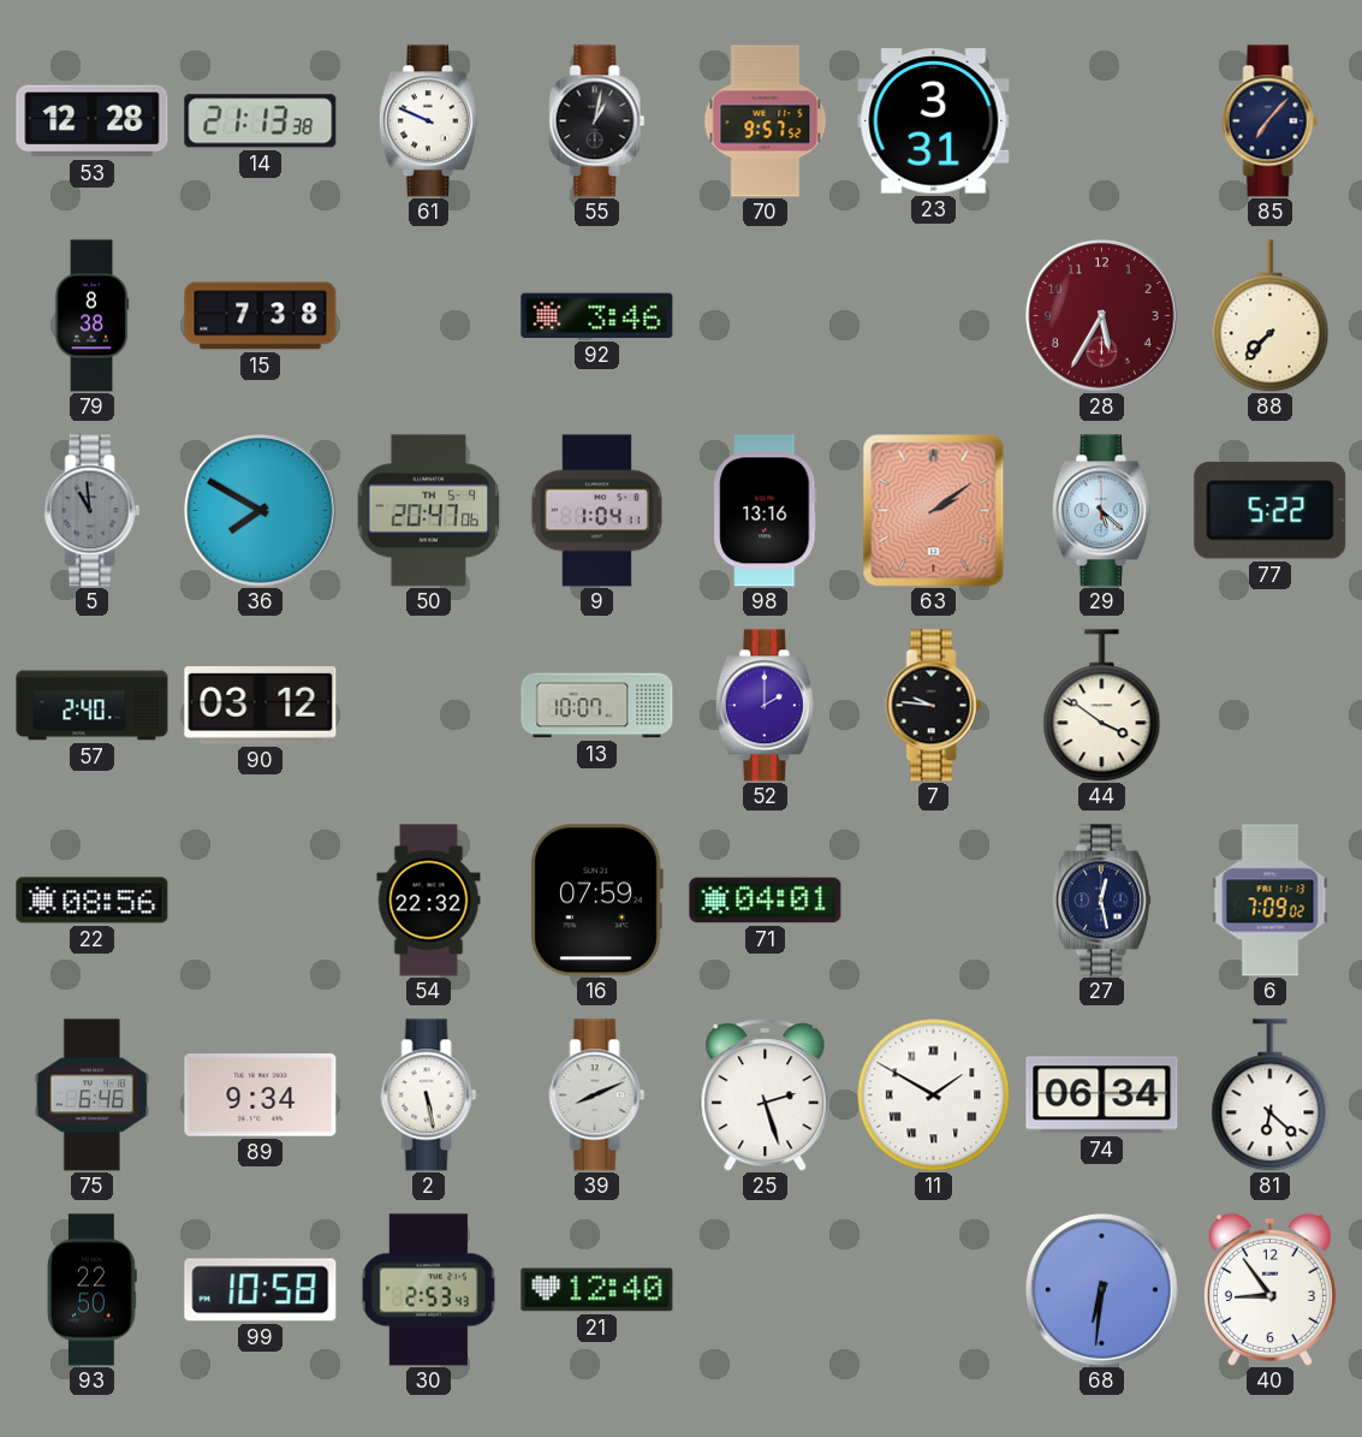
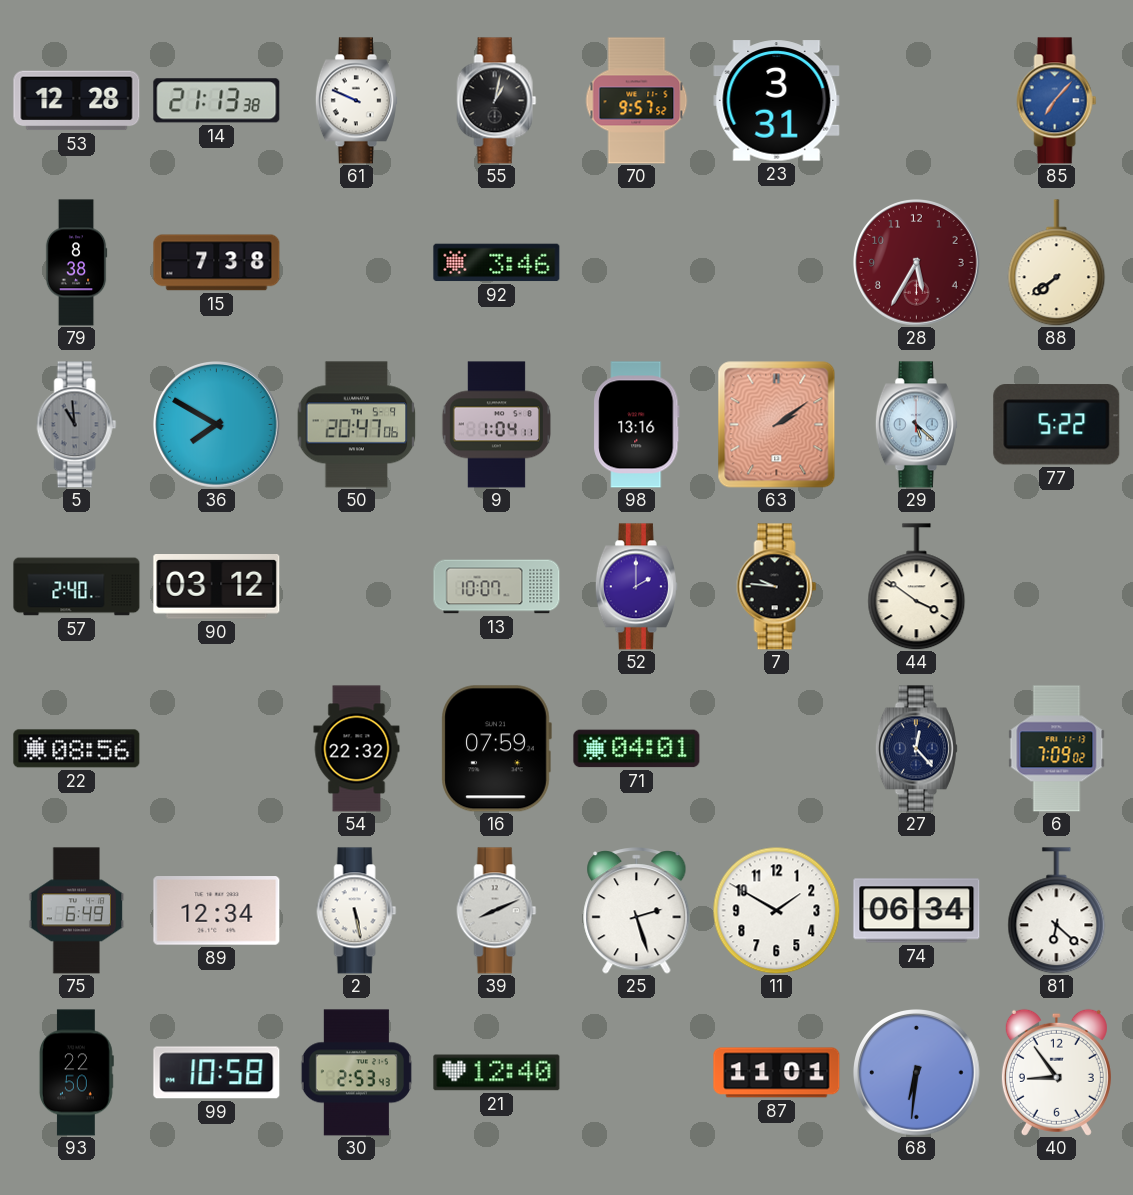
85 dial: navy -> blue (1057, 101)
88: 7:37 -> 7:39 (1057, 263)
27: 12:28 -> 12:23 (916, 749)
75: 6:46 -> 6:49 (77, 911)
89: 9:34 -> 12:34 (217, 911)
11 numerals: Roman -> Arabic (776, 910)
87: none -> 11:01 (777, 1073)
